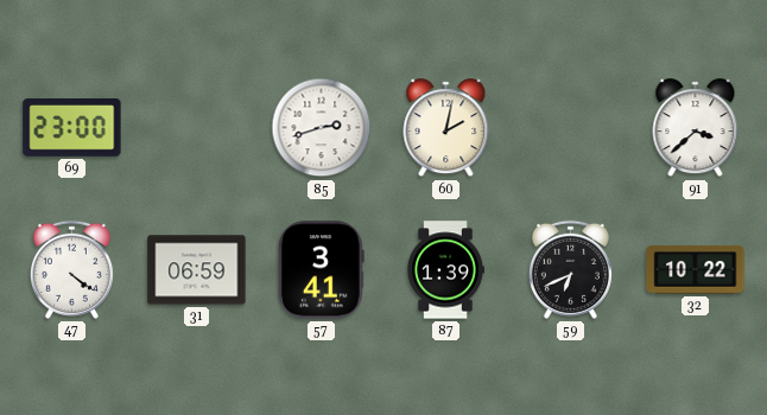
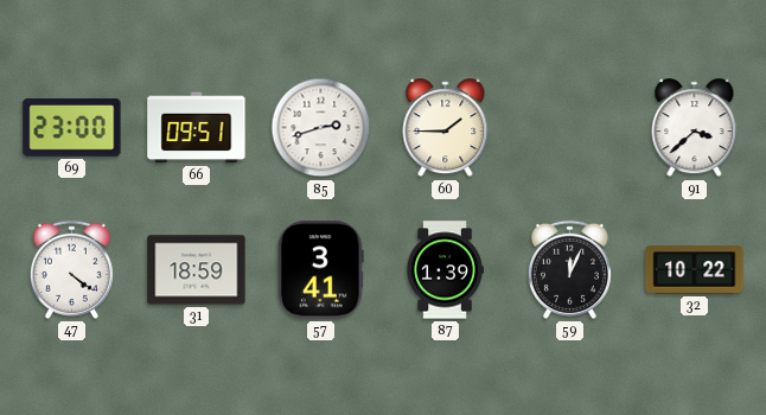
66: none -> 09:51 (197, 128)
60: 2:02 -> 1:45 (446, 128)
31: 06:59 -> 18:59 (197, 270)
59: 6:41 -> 12:04 (569, 269)
